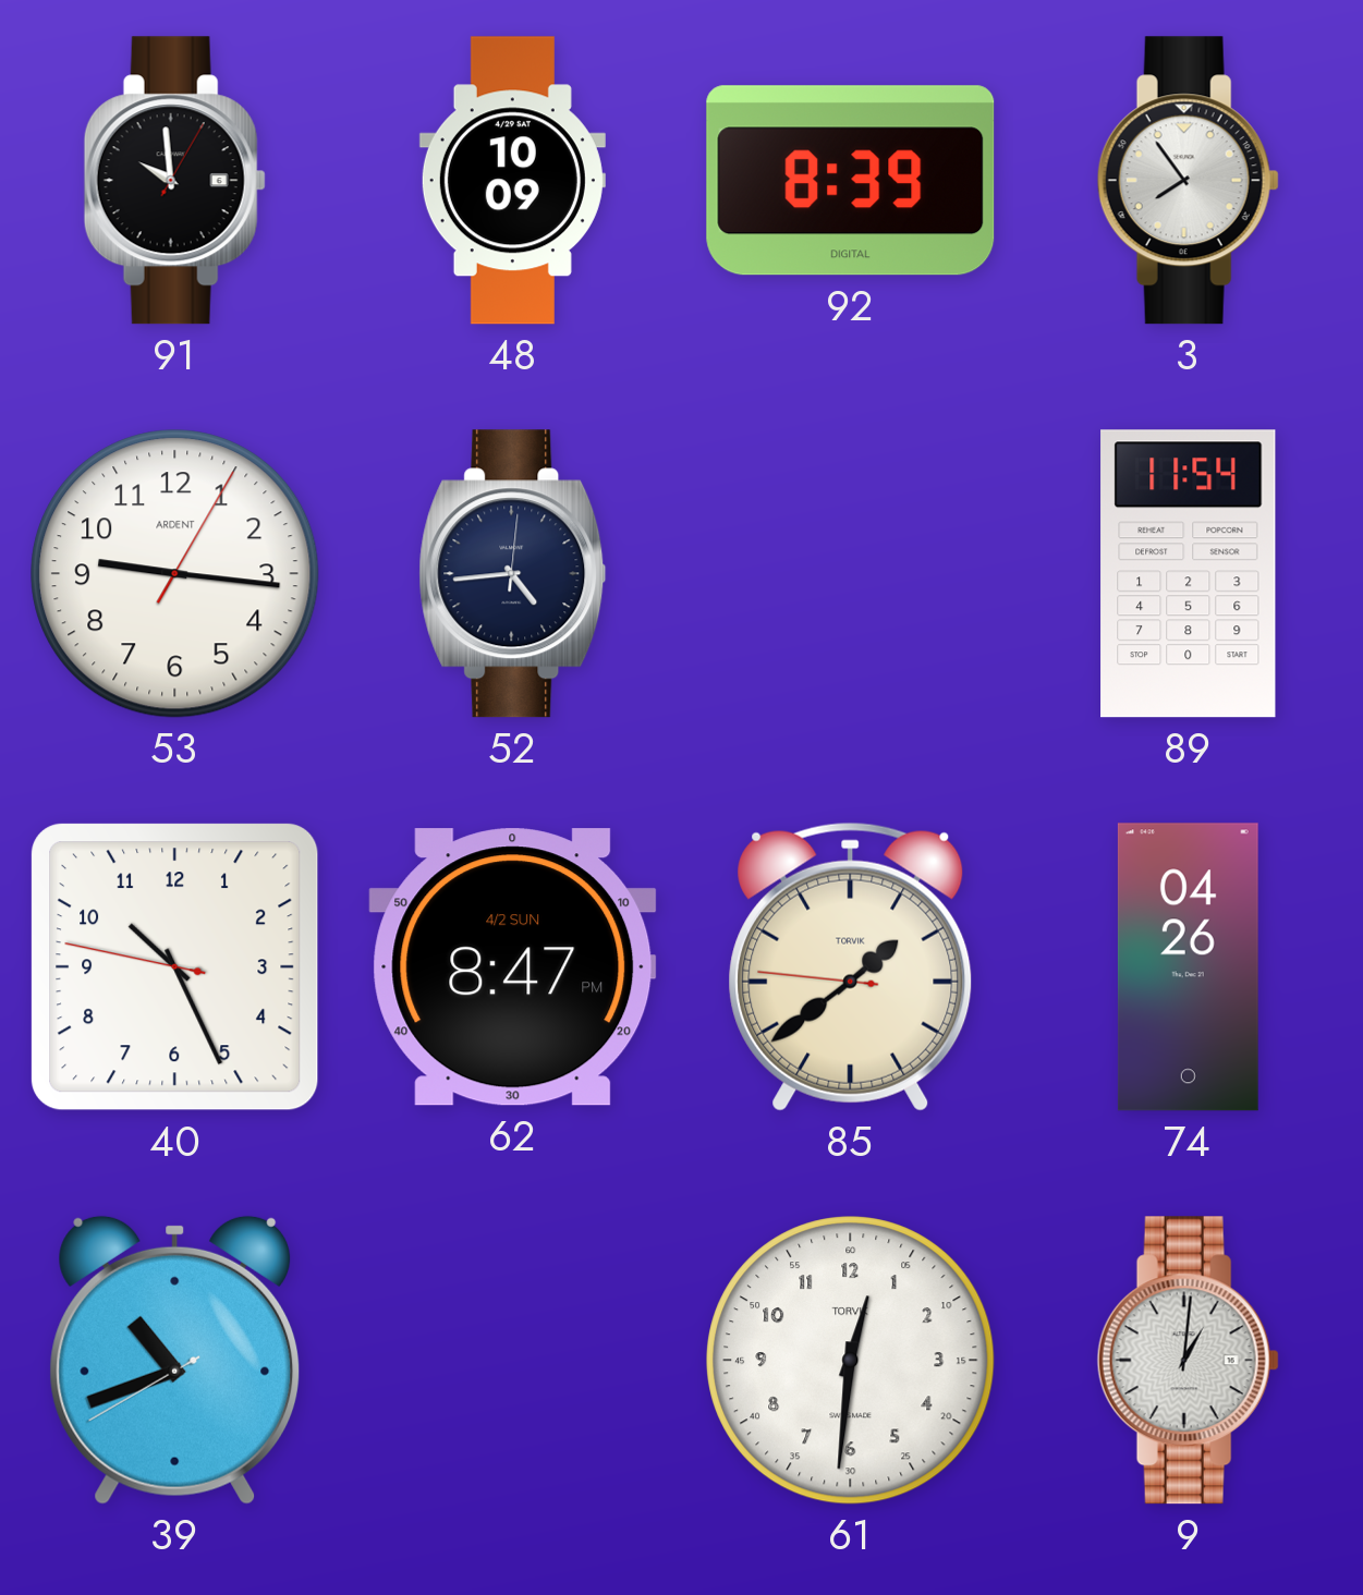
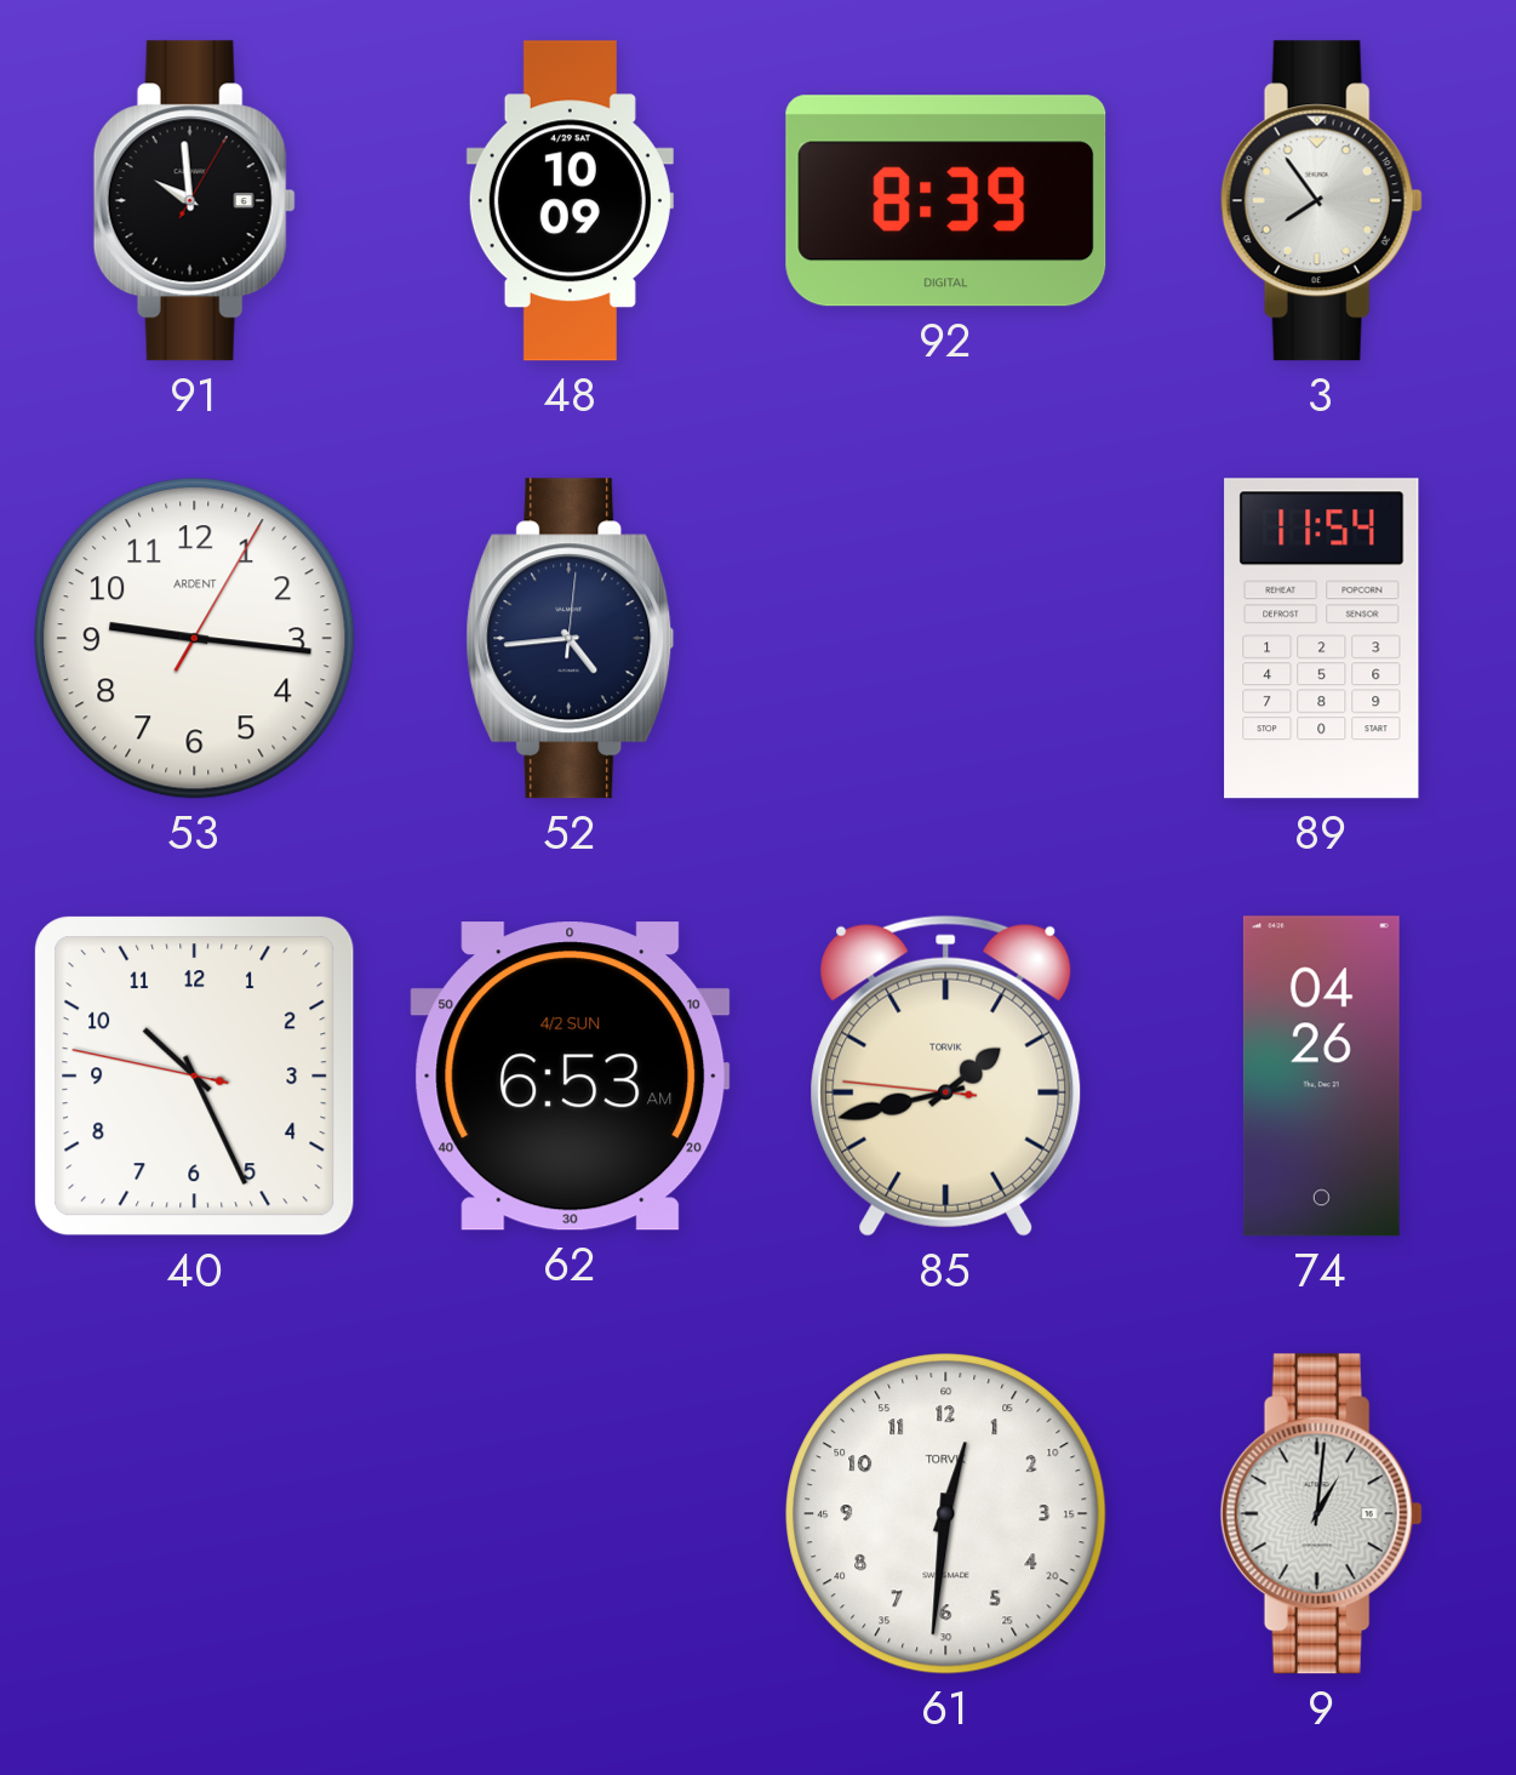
62: 8:47 -> 6:53 (571, 1077)
85: 1:38 -> 1:42 (946, 1075)
39: 10:41 -> none (175, 1360)
